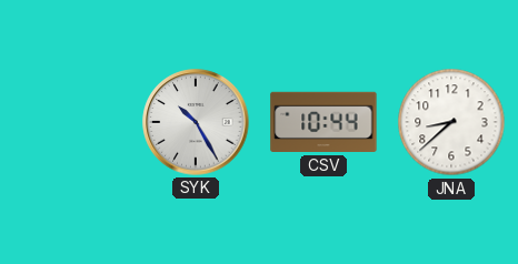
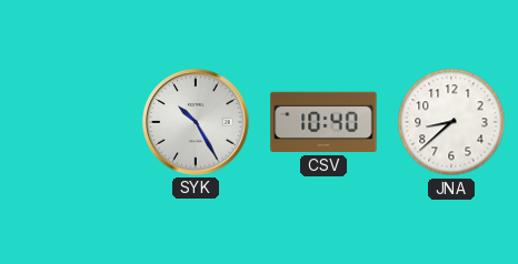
CSV: 10:44 -> 10:40 (323, 122)
